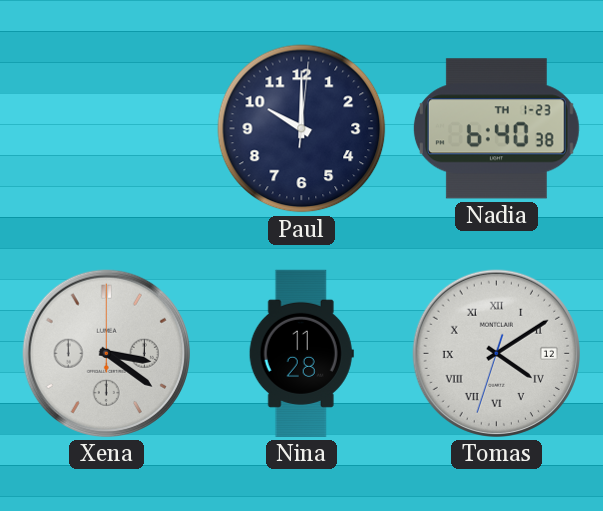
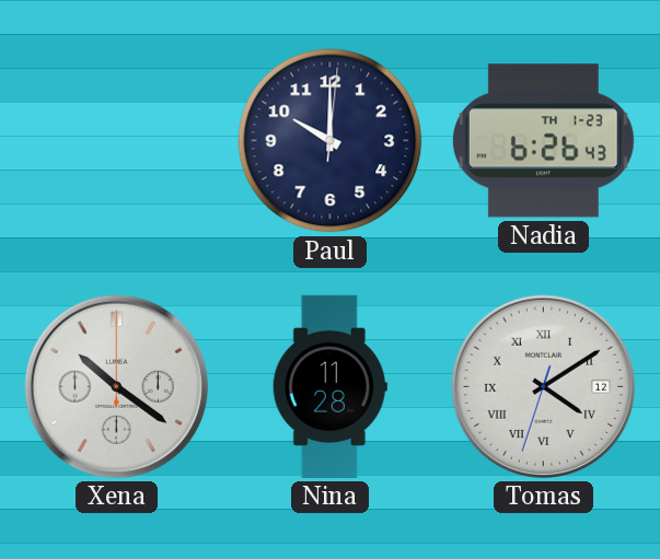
Nadia: 6:40 -> 6:26 (543, 141)
Xena: 3:21 -> 10:21 (116, 386)
